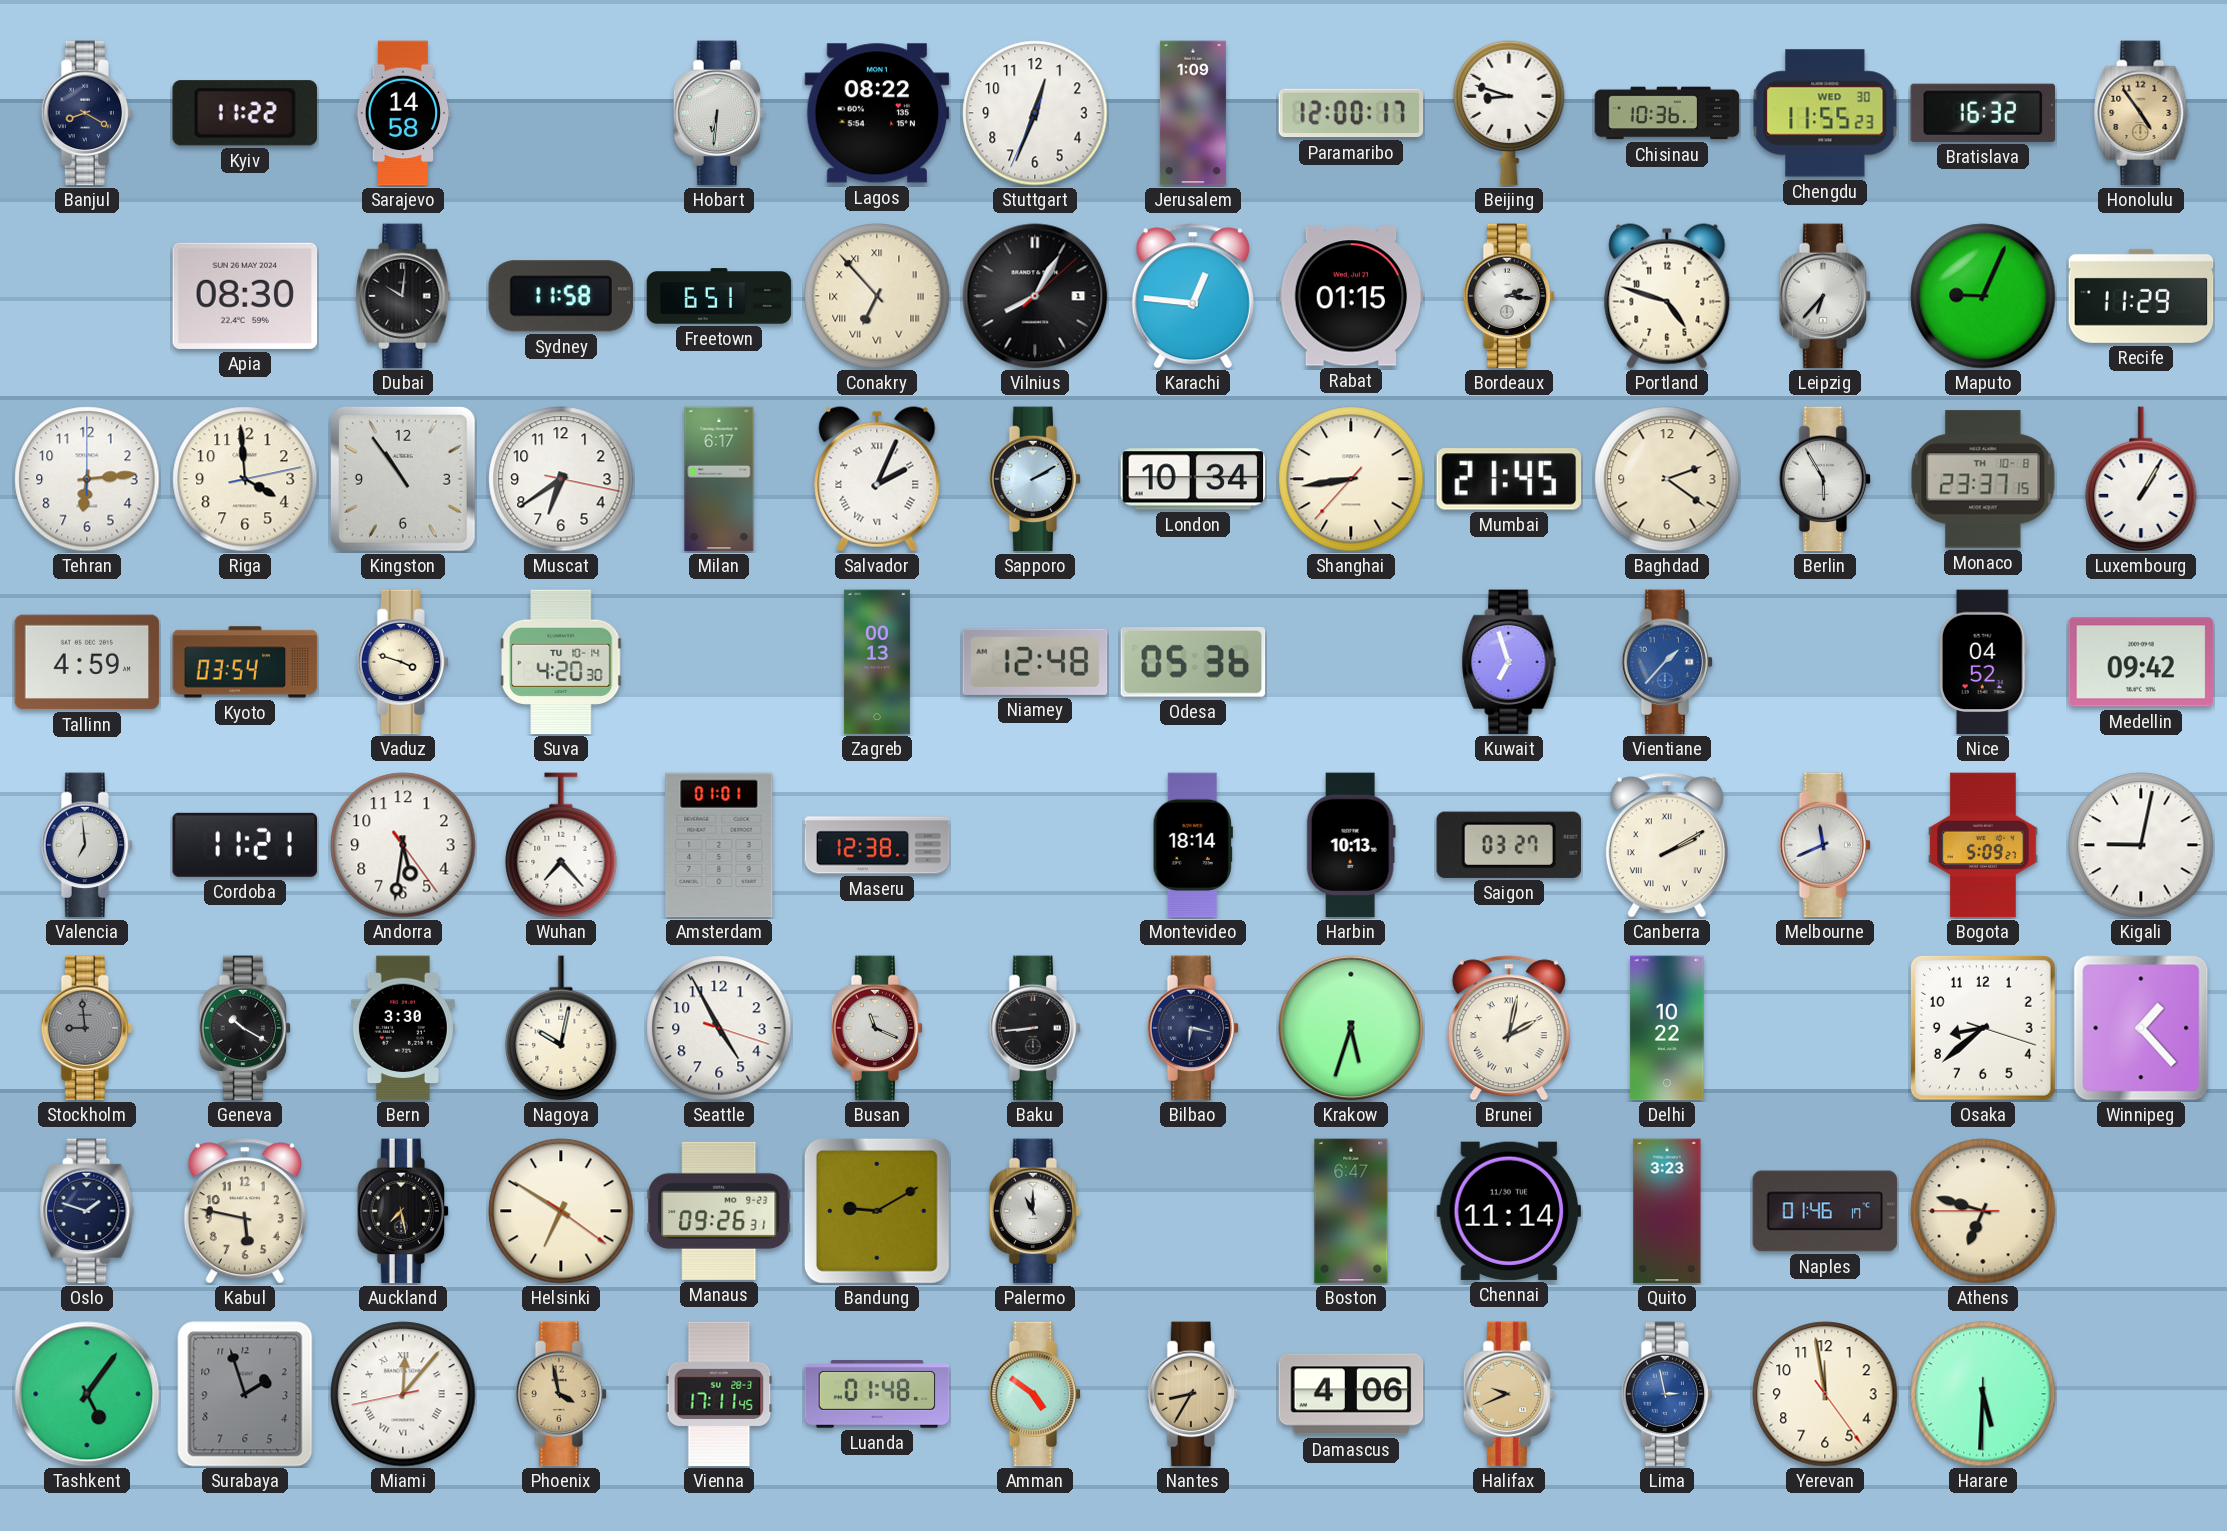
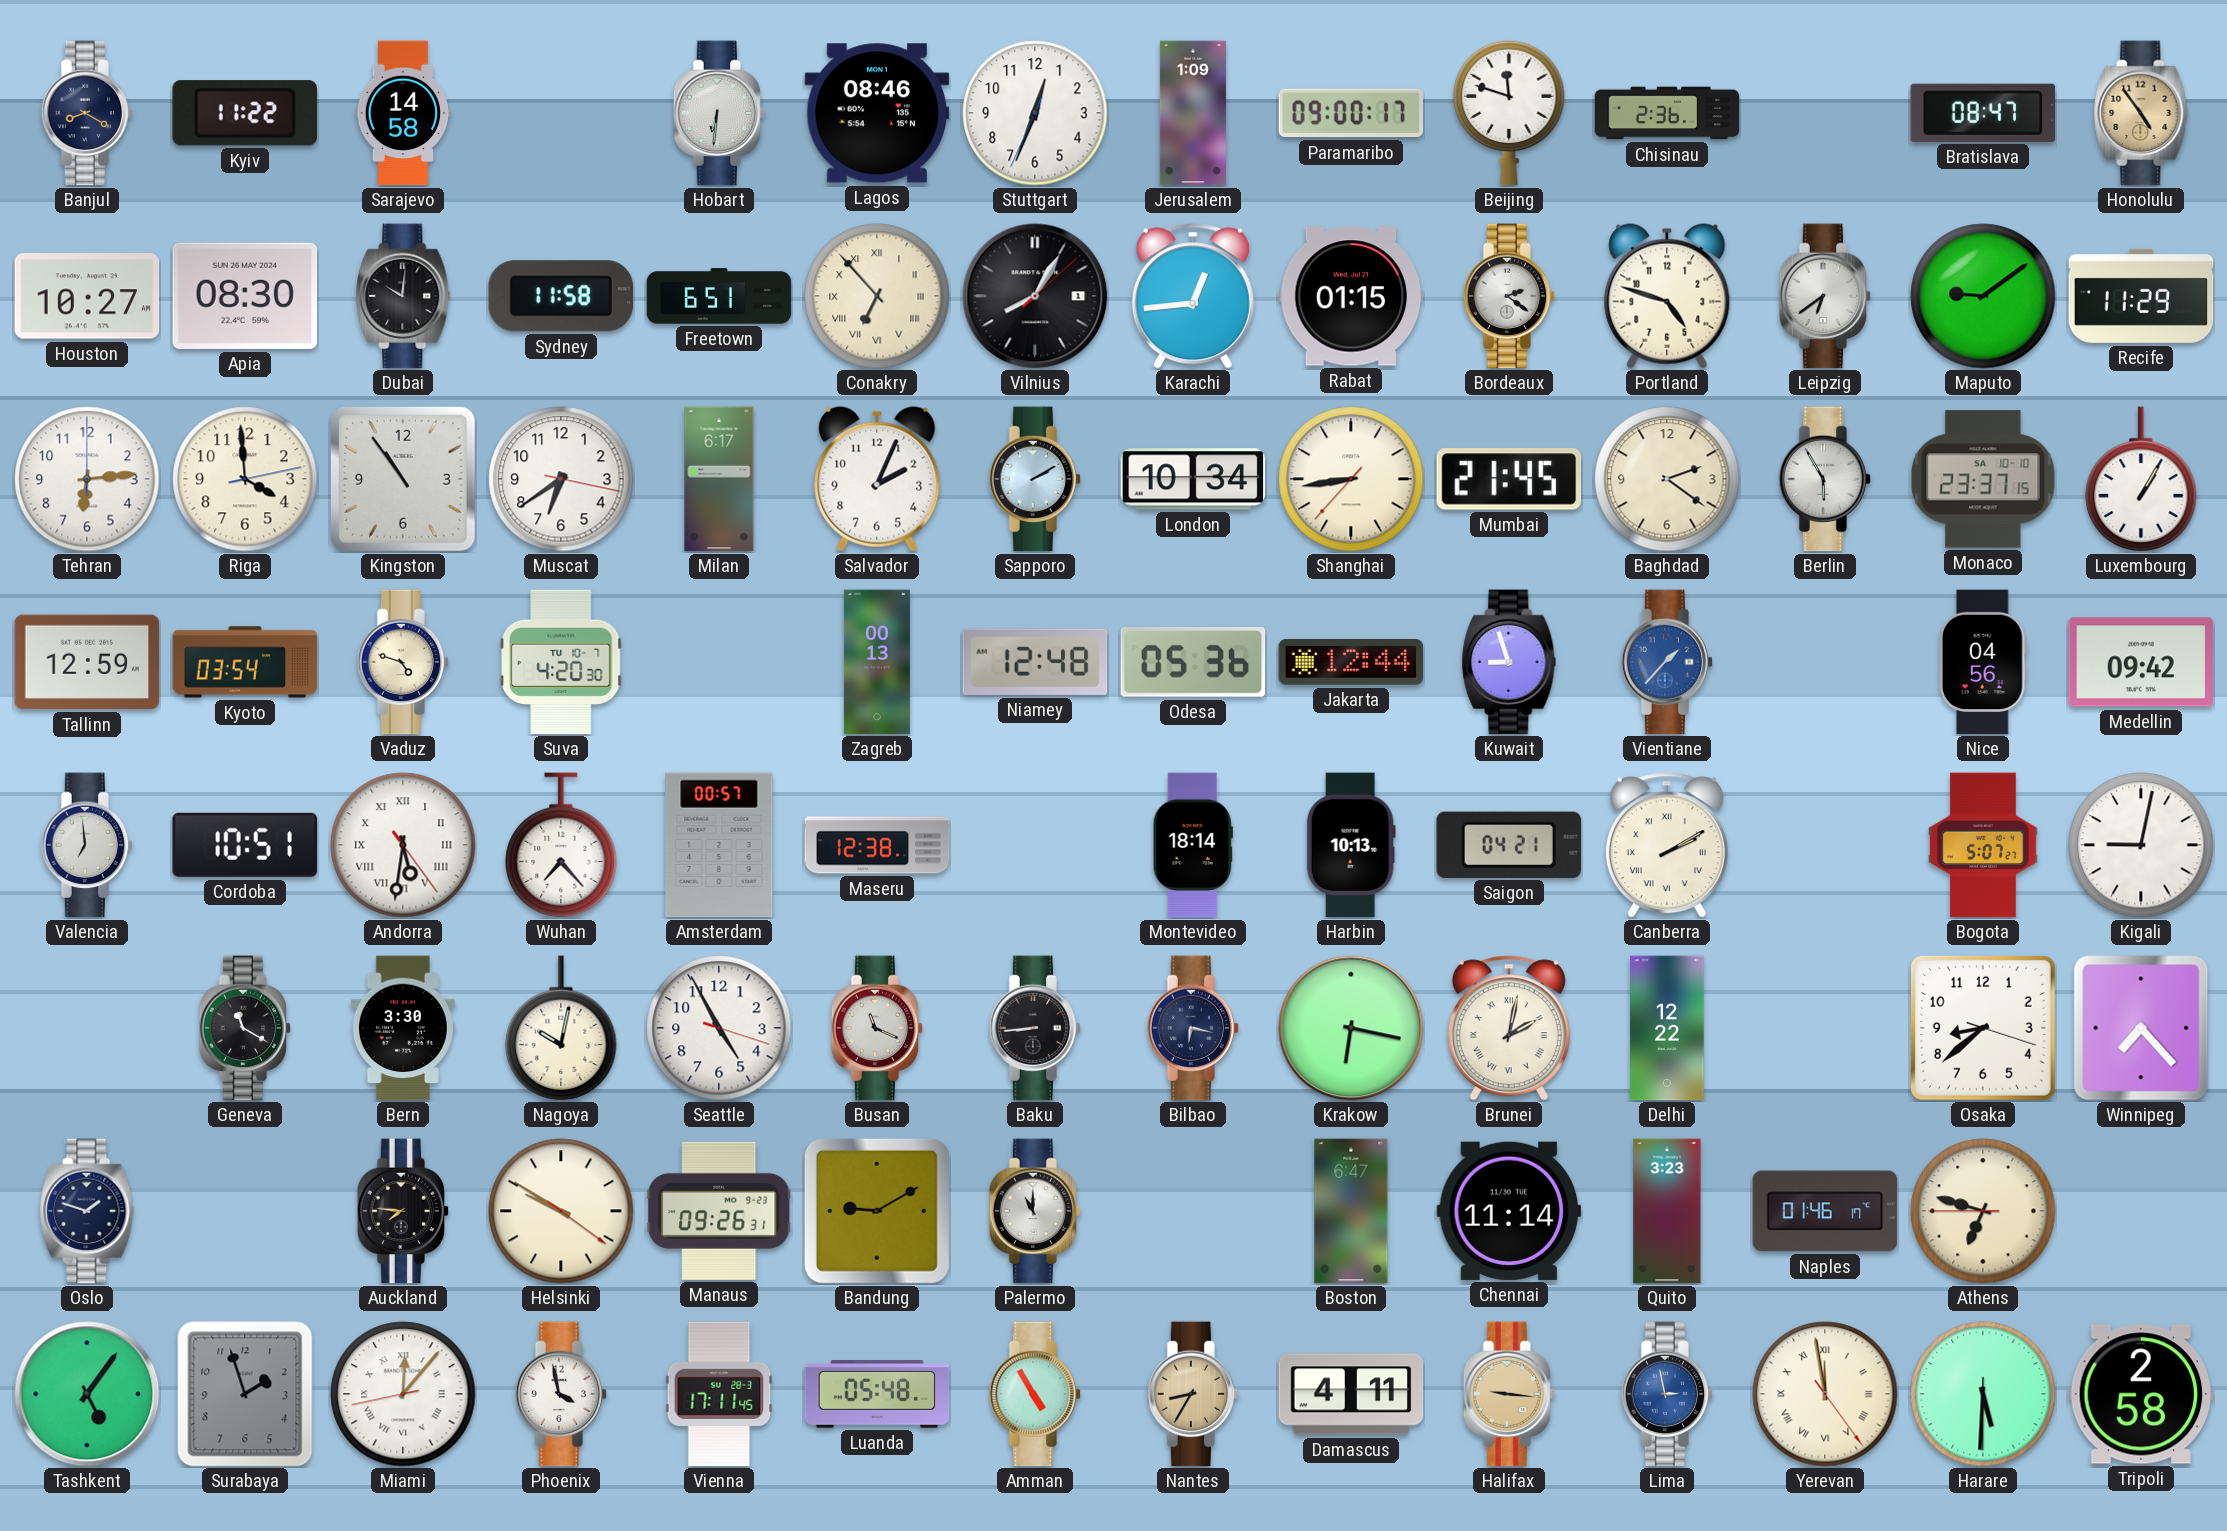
Lagos: 08:22 -> 08:46 (877, 113)
Paramaribo: 12:00 -> 09:00 (1351, 113)
Beijing: 8:48 -> 11:48 (1509, 113)
Chisinau: 10:36 -> 2:36 (1667, 113)
Chengdu: 11:55 -> none (1825, 113)
Bratislava: 16:32 -> 08:47 (1983, 113)
Houston: none -> 10:27 (87, 296)
Karachi: 12:46 -> 12:44 (1193, 296)
Bordeaux: 2:16 -> 2:21 (1509, 296)
Leipzig: 6:37 -> 6:39 (1825, 296)
Maputo: 9:04 -> 9:09 (1983, 296)
Salvador numerals: Roman -> Arabic (877, 479)
Monaco date: TH 10-8 -> SA 10-10 (1983, 479)
Tallinn: 4:59 -> 12:59 (87, 662)
Vaduz: 3:48 -> 4:48 (403, 662)
Suva date: TU 10-14 -> TU 10-7 (561, 662)
Jakarta: none -> 12:44 (1351, 663)
Kuwait: 6:57 -> 8:57 (1509, 662)
Nice: 04:52 -> 04:56 (1983, 662)
Cordoba: 11:21 -> 10:51 (244, 845)
Andorra numerals: Arabic -> Roman (403, 845)
Amsterdam: 01:01 -> 00:57 (719, 845)
Saigon: 03:27 -> 04:21 (1508, 845)
Melbourne: 11:41 -> none (1825, 845)
Bogota: 5:09 -> 5:07 (1983, 845)
Stockholm: 8:59 -> none (87, 1028)
Geneva: 10:20 -> 11:20 (245, 1028)
Krakow: 5:33 -> 6:17 (1351, 1028)
Delhi: 10:22 -> 12:22 (1667, 1028)
Winnipeg: 1:23 -> 7:23 (2141, 1028)
Kabul: 5:47 -> none (245, 1211)
Auckland: 7:28 -> 7:46 (403, 1211)
Helsinki: 6:50 -> 9:50 (561, 1211)
Phoenix dial: champagne -> white (561, 1394)
Luanda: 01:48 -> 05:48 (877, 1395)
Amman: 4:51 -> 4:55 (1035, 1394)
Damascus: 4:06 -> 4:11 (1351, 1394)
Halifax: 9:41 -> 9:16 (1509, 1394)
Yerevan numerals: Arabic -> Roman (1825, 1394)
Tripoli: none -> 2:58 (2141, 1394)
